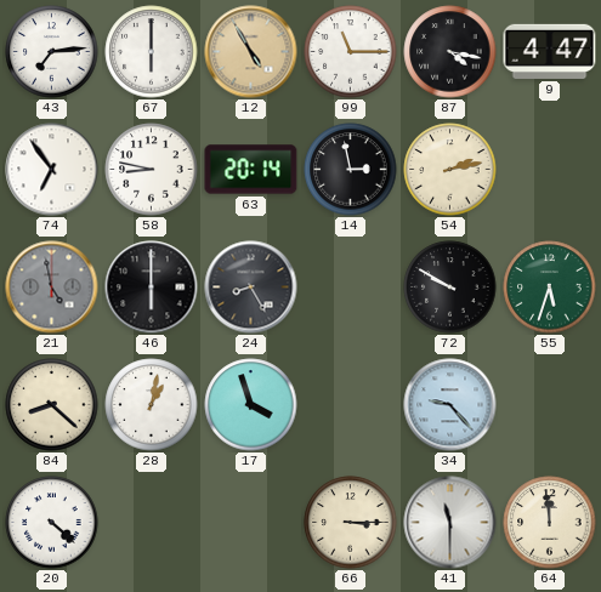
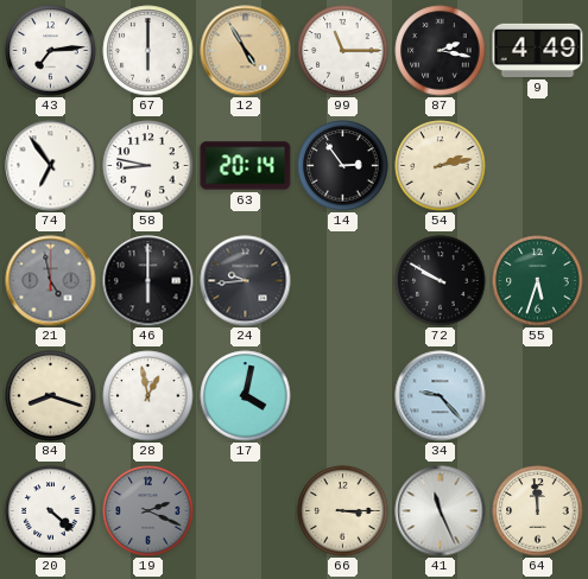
87: 4:17 -> 2:17 (441, 51)
9: 4:47 -> 4:49 (538, 50)
14: 2:58 -> 2:54 (343, 166)
24: 8:25 -> 9:44 (246, 281)
84: 8:22 -> 8:18 (51, 396)
28: 1:02 -> 12:58 (148, 396)
17: 3:57 -> 4:02 (246, 396)
19: none -> 2:19 (148, 511)
41: 11:30 -> 11:26 (441, 511)
